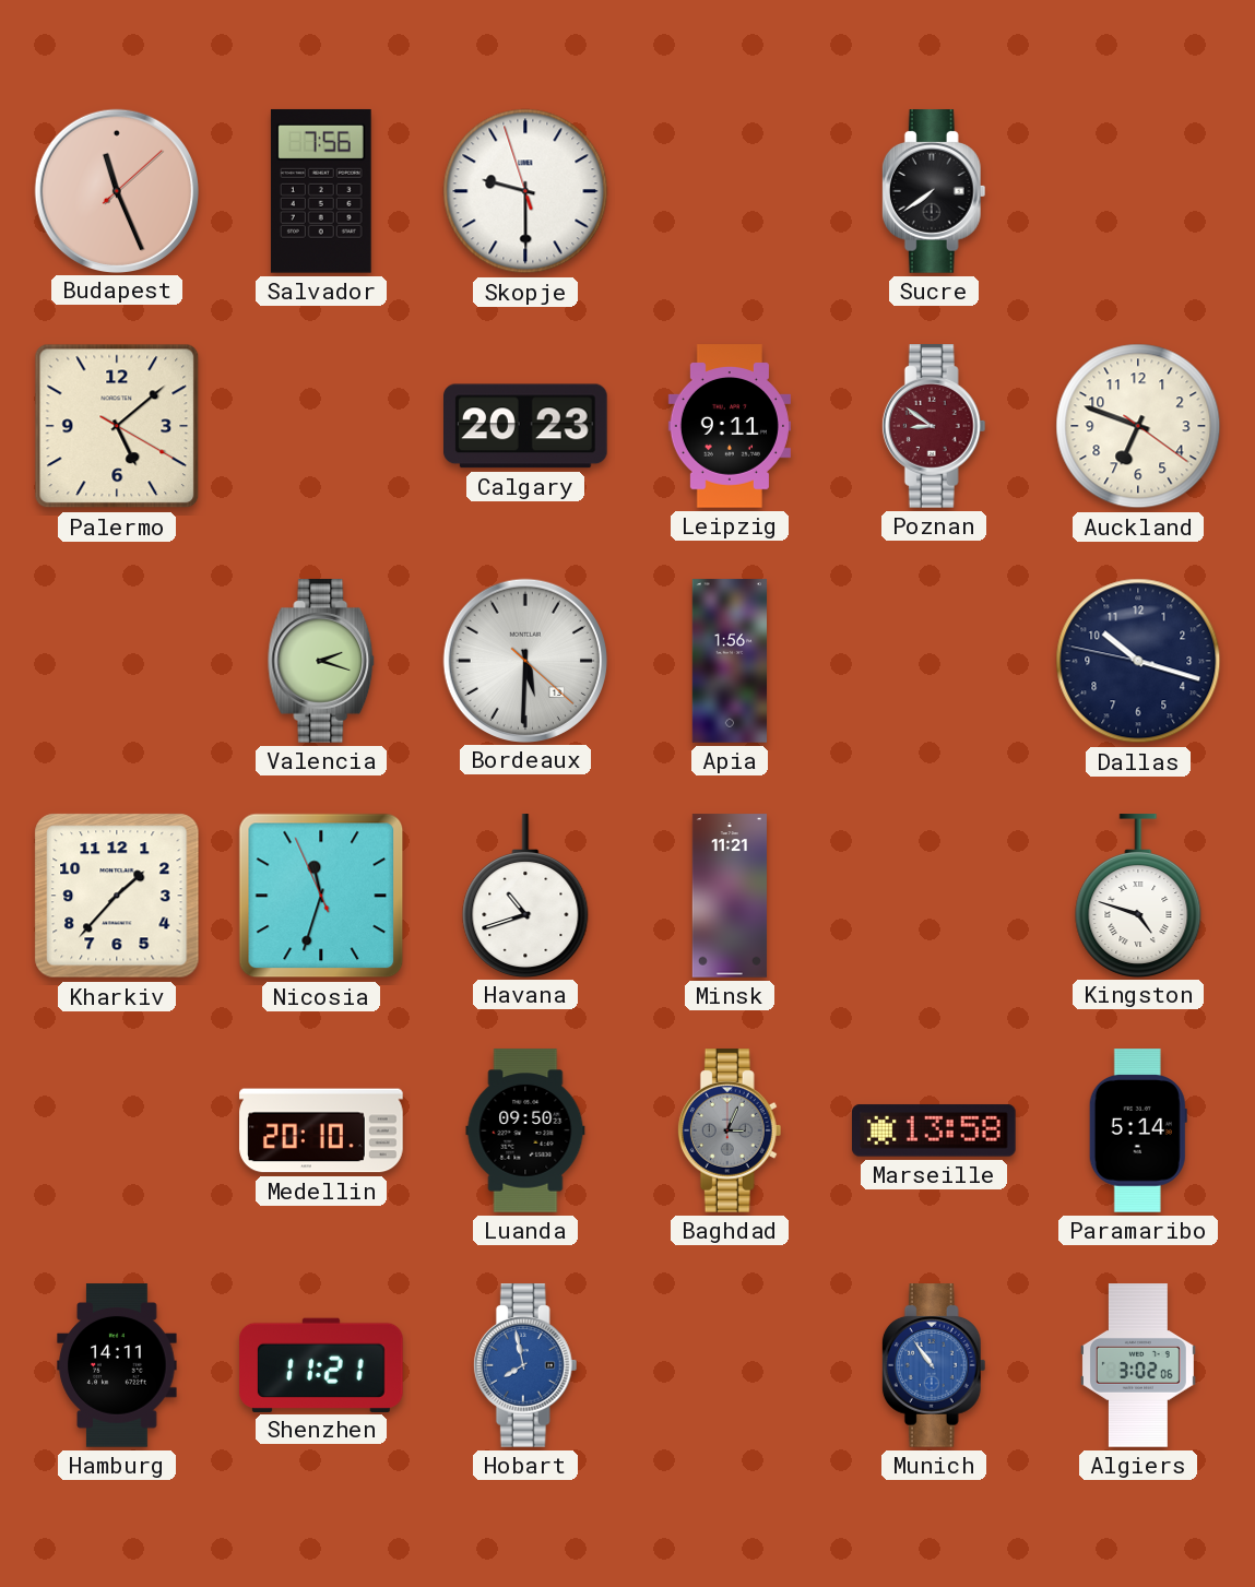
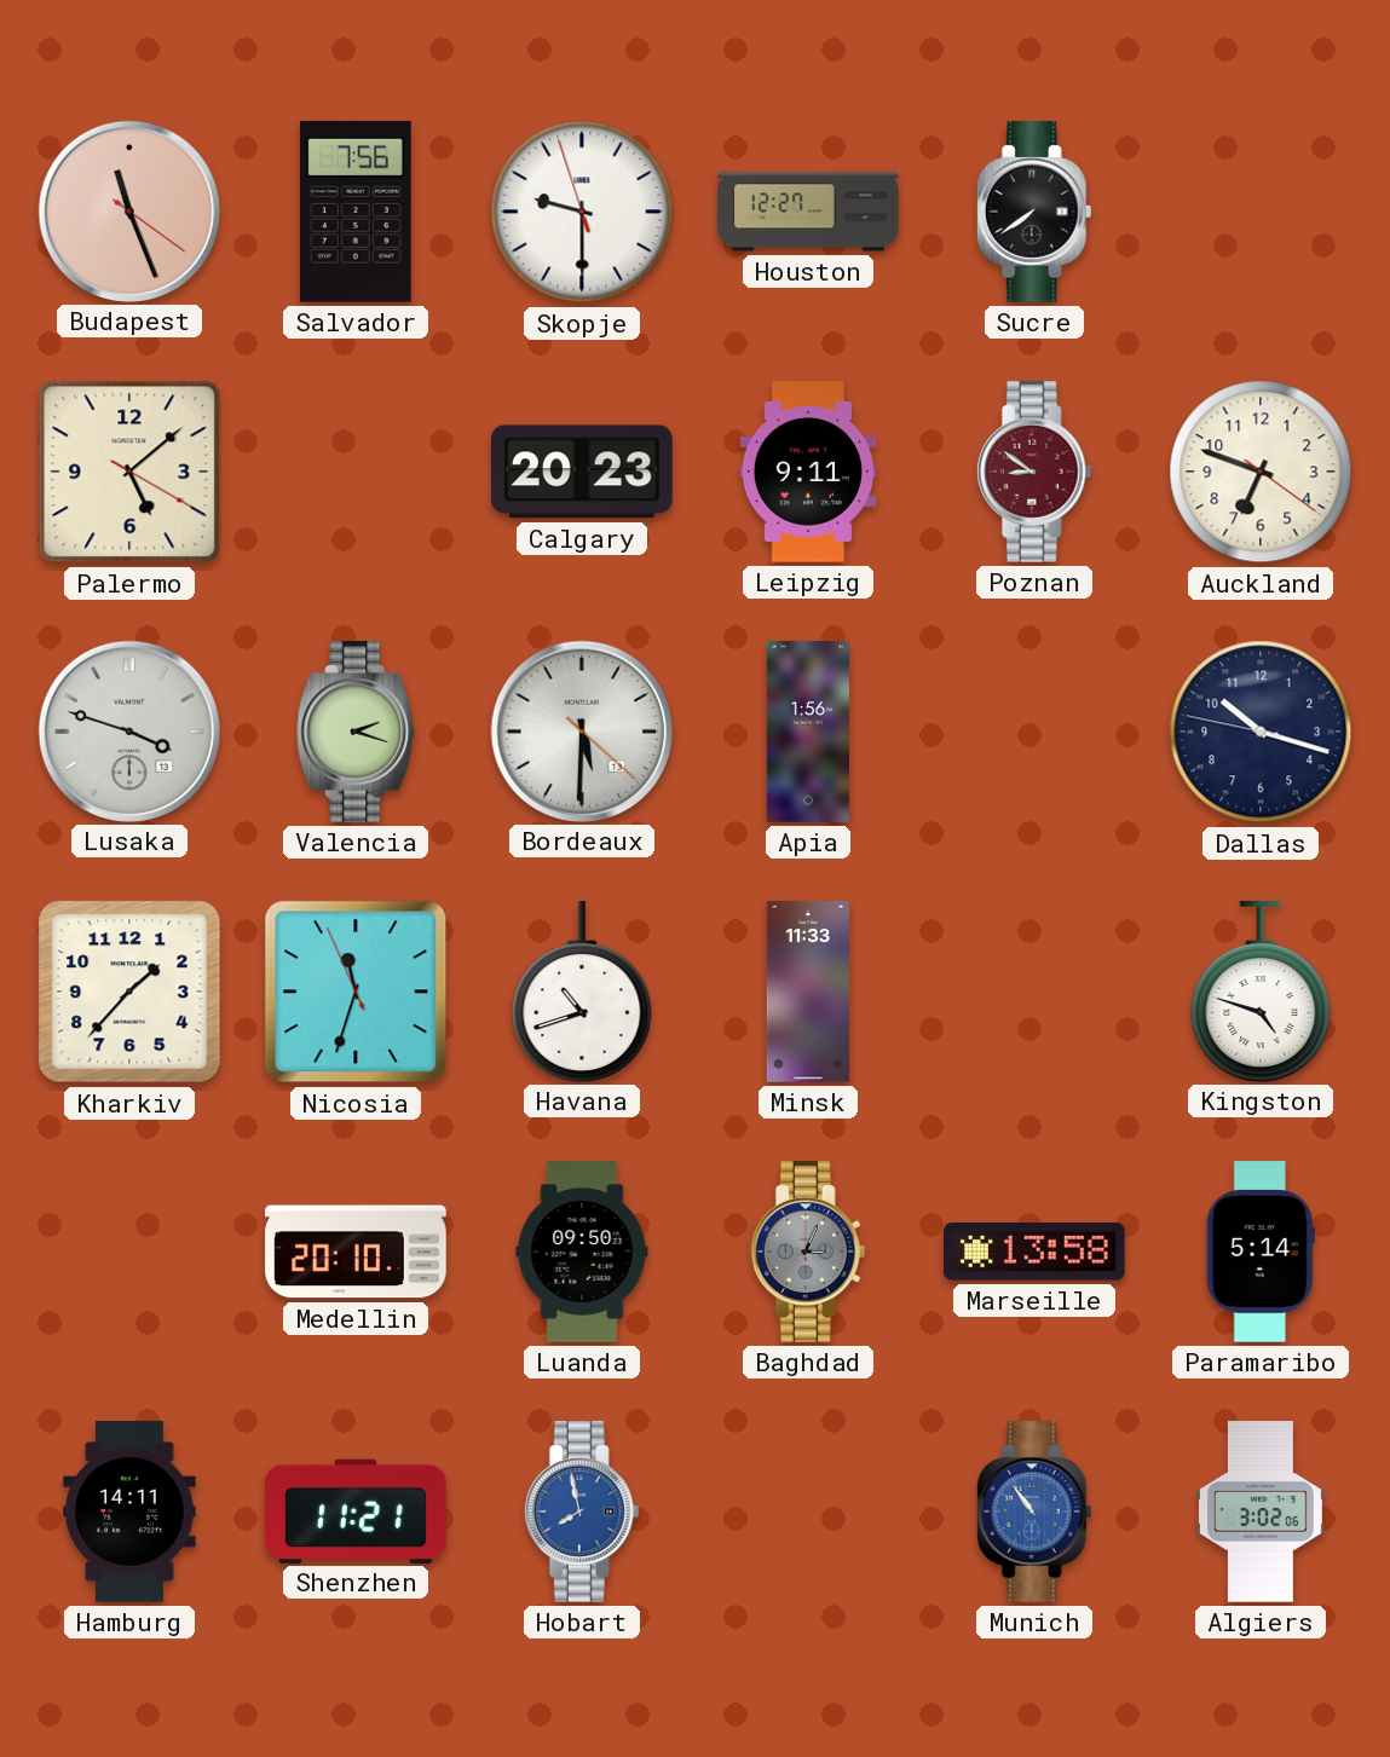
Budapest: 11:26:08 -> 11:26:21 (128, 210)
Houston: none -> 12:27 (808, 212)
Lusaka: none -> 3:48 (128, 730)
Minsk: 11:21 -> 11:33 (808, 992)
